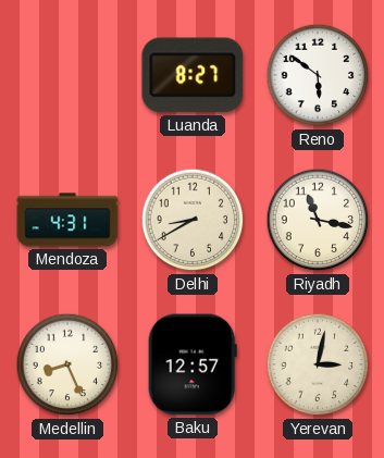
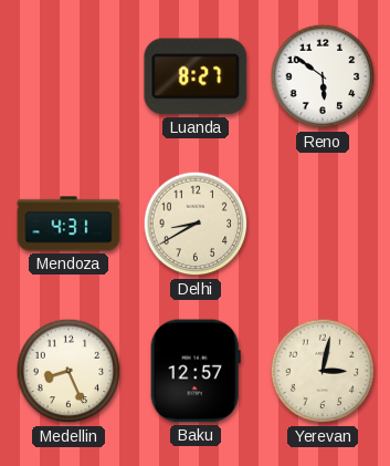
Riyadh: 11:17 -> none (318, 220)
